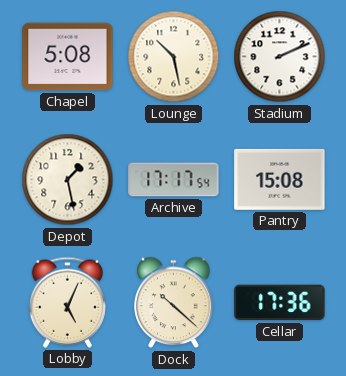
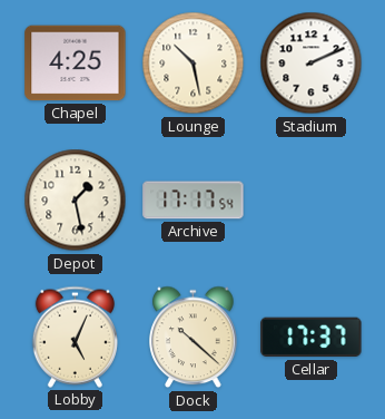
Chapel: 5:08 -> 4:25 (76, 64)
Pantry: 15:08 -> none (280, 179)
Cellar: 17:36 -> 17:37 (312, 338)
